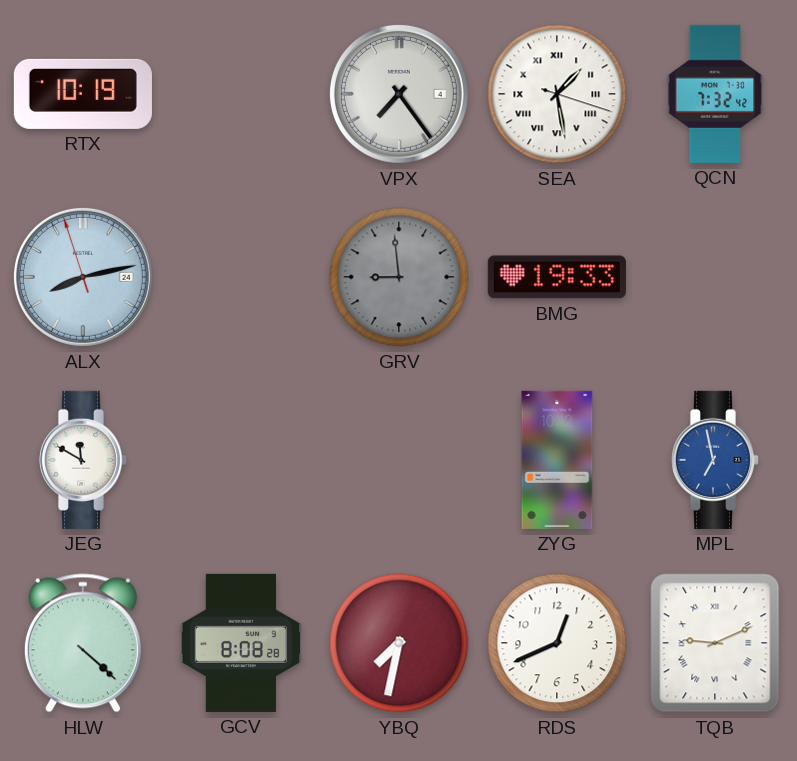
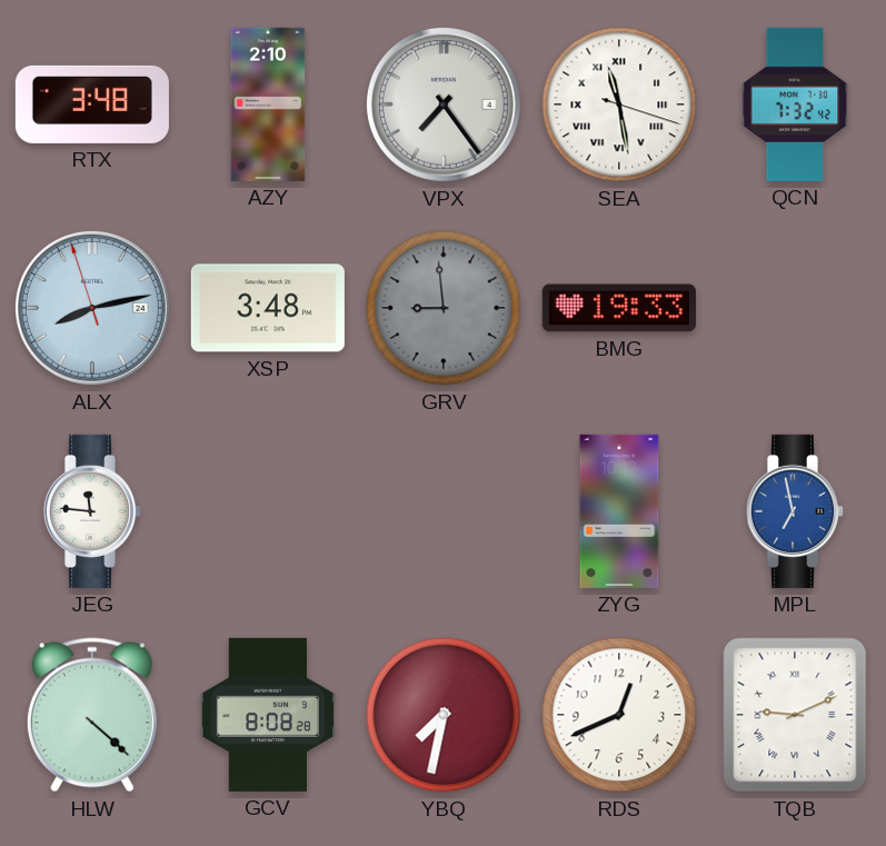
RTX: 10:19 -> 3:48 (92, 104)
AZY: none -> 2:10 (268, 104)
SEA: 1:28 -> 11:28 (619, 104)
XSP: none -> 3:48 (268, 308)
JEG: 11:50 -> 11:46 (92, 511)
